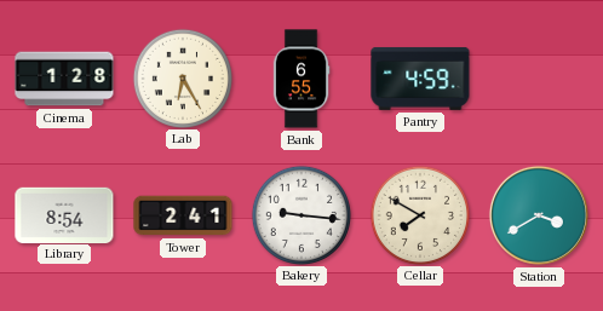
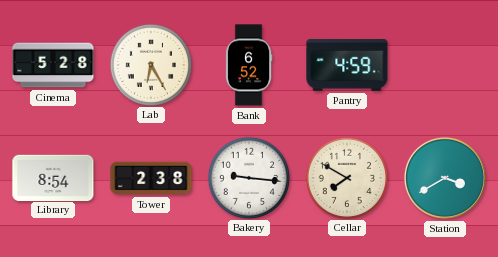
Cinema: 1:28 -> 5:28 (53, 65)
Bank: 6:55 -> 6:52 (249, 65)
Tower: 2:41 -> 2:38 (151, 178)
